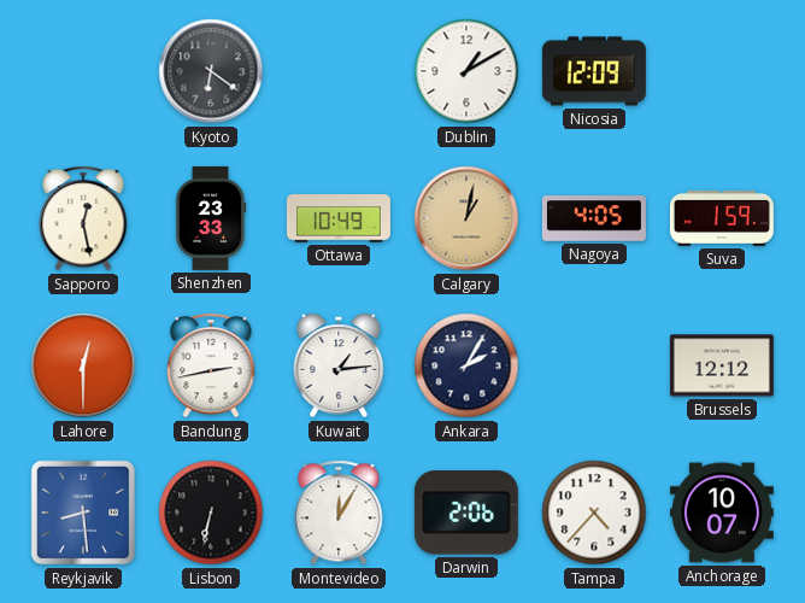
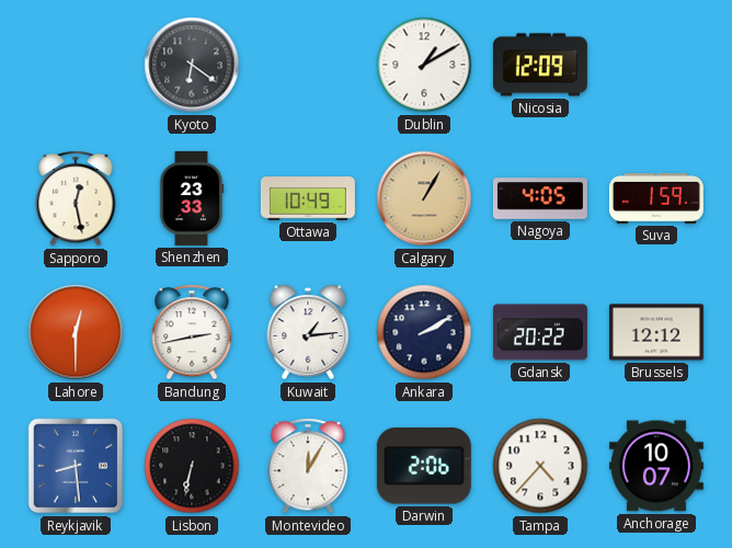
Calgary: 1:02 -> 1:05 (424, 198)
Ankara: 2:05 -> 2:10 (424, 332)
Gdansk: none -> 20:22 (540, 332)
